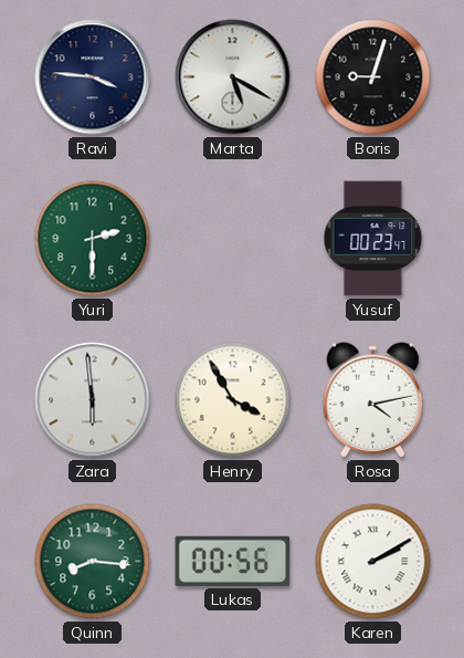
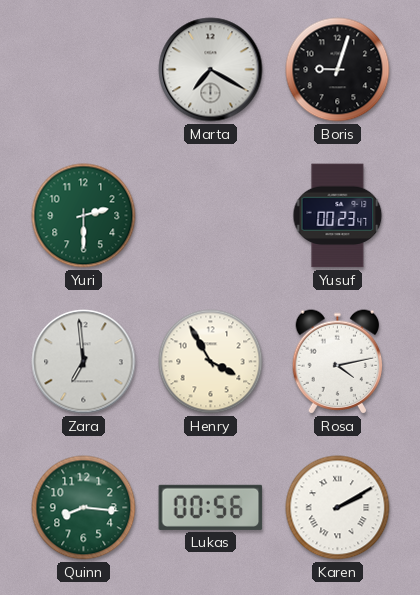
Ravi: 3:46 -> none (93, 77)
Marta: 5:20 -> 7:20 (211, 70)
Zara: 5:59 -> 6:59 (84, 362)
